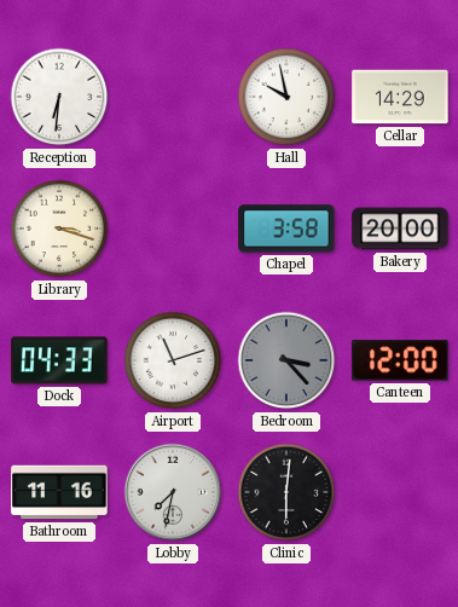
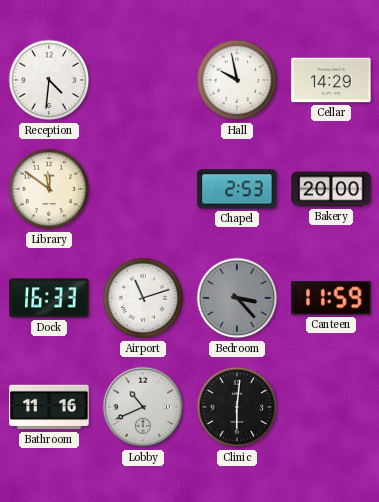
Reception: 6:31 -> 4:31 (49, 80)
Library: 3:18 -> 11:51 (49, 189)
Chapel: 3:58 -> 2:53 (237, 189)
Dock: 04:33 -> 16:33 (49, 298)
Canteen: 12:00 -> 11:59 (331, 298)
Lobby: 7:32 -> 10:41 (143, 407)
